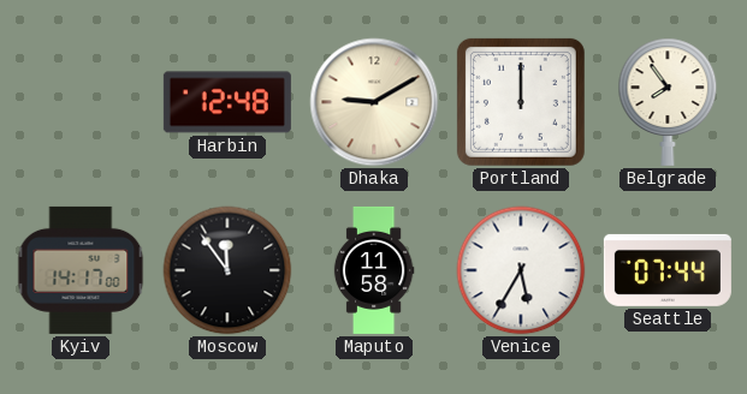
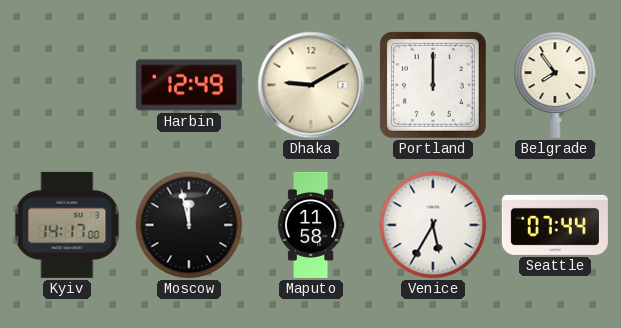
Harbin: 12:48 -> 12:49 (189, 85)
Moscow: 11:54 -> 11:58 (189, 225)
